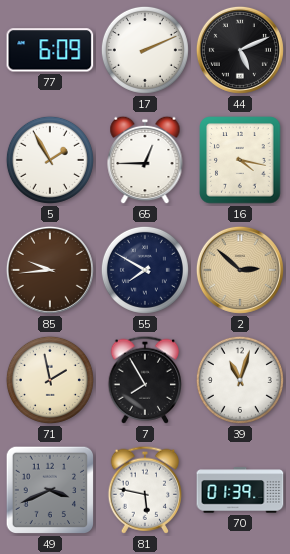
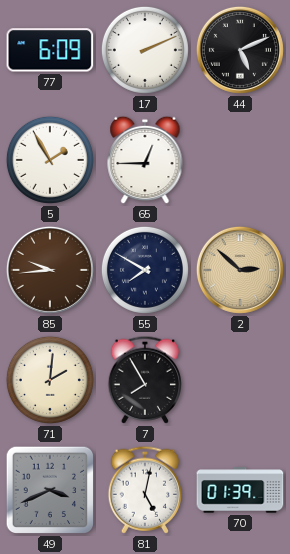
16: 4:17 -> none (240, 160)
71: 1:58 -> 2:01 (50, 380)
39: 11:03 -> none (240, 380)
81: 5:47 -> 5:02 (144, 490)
